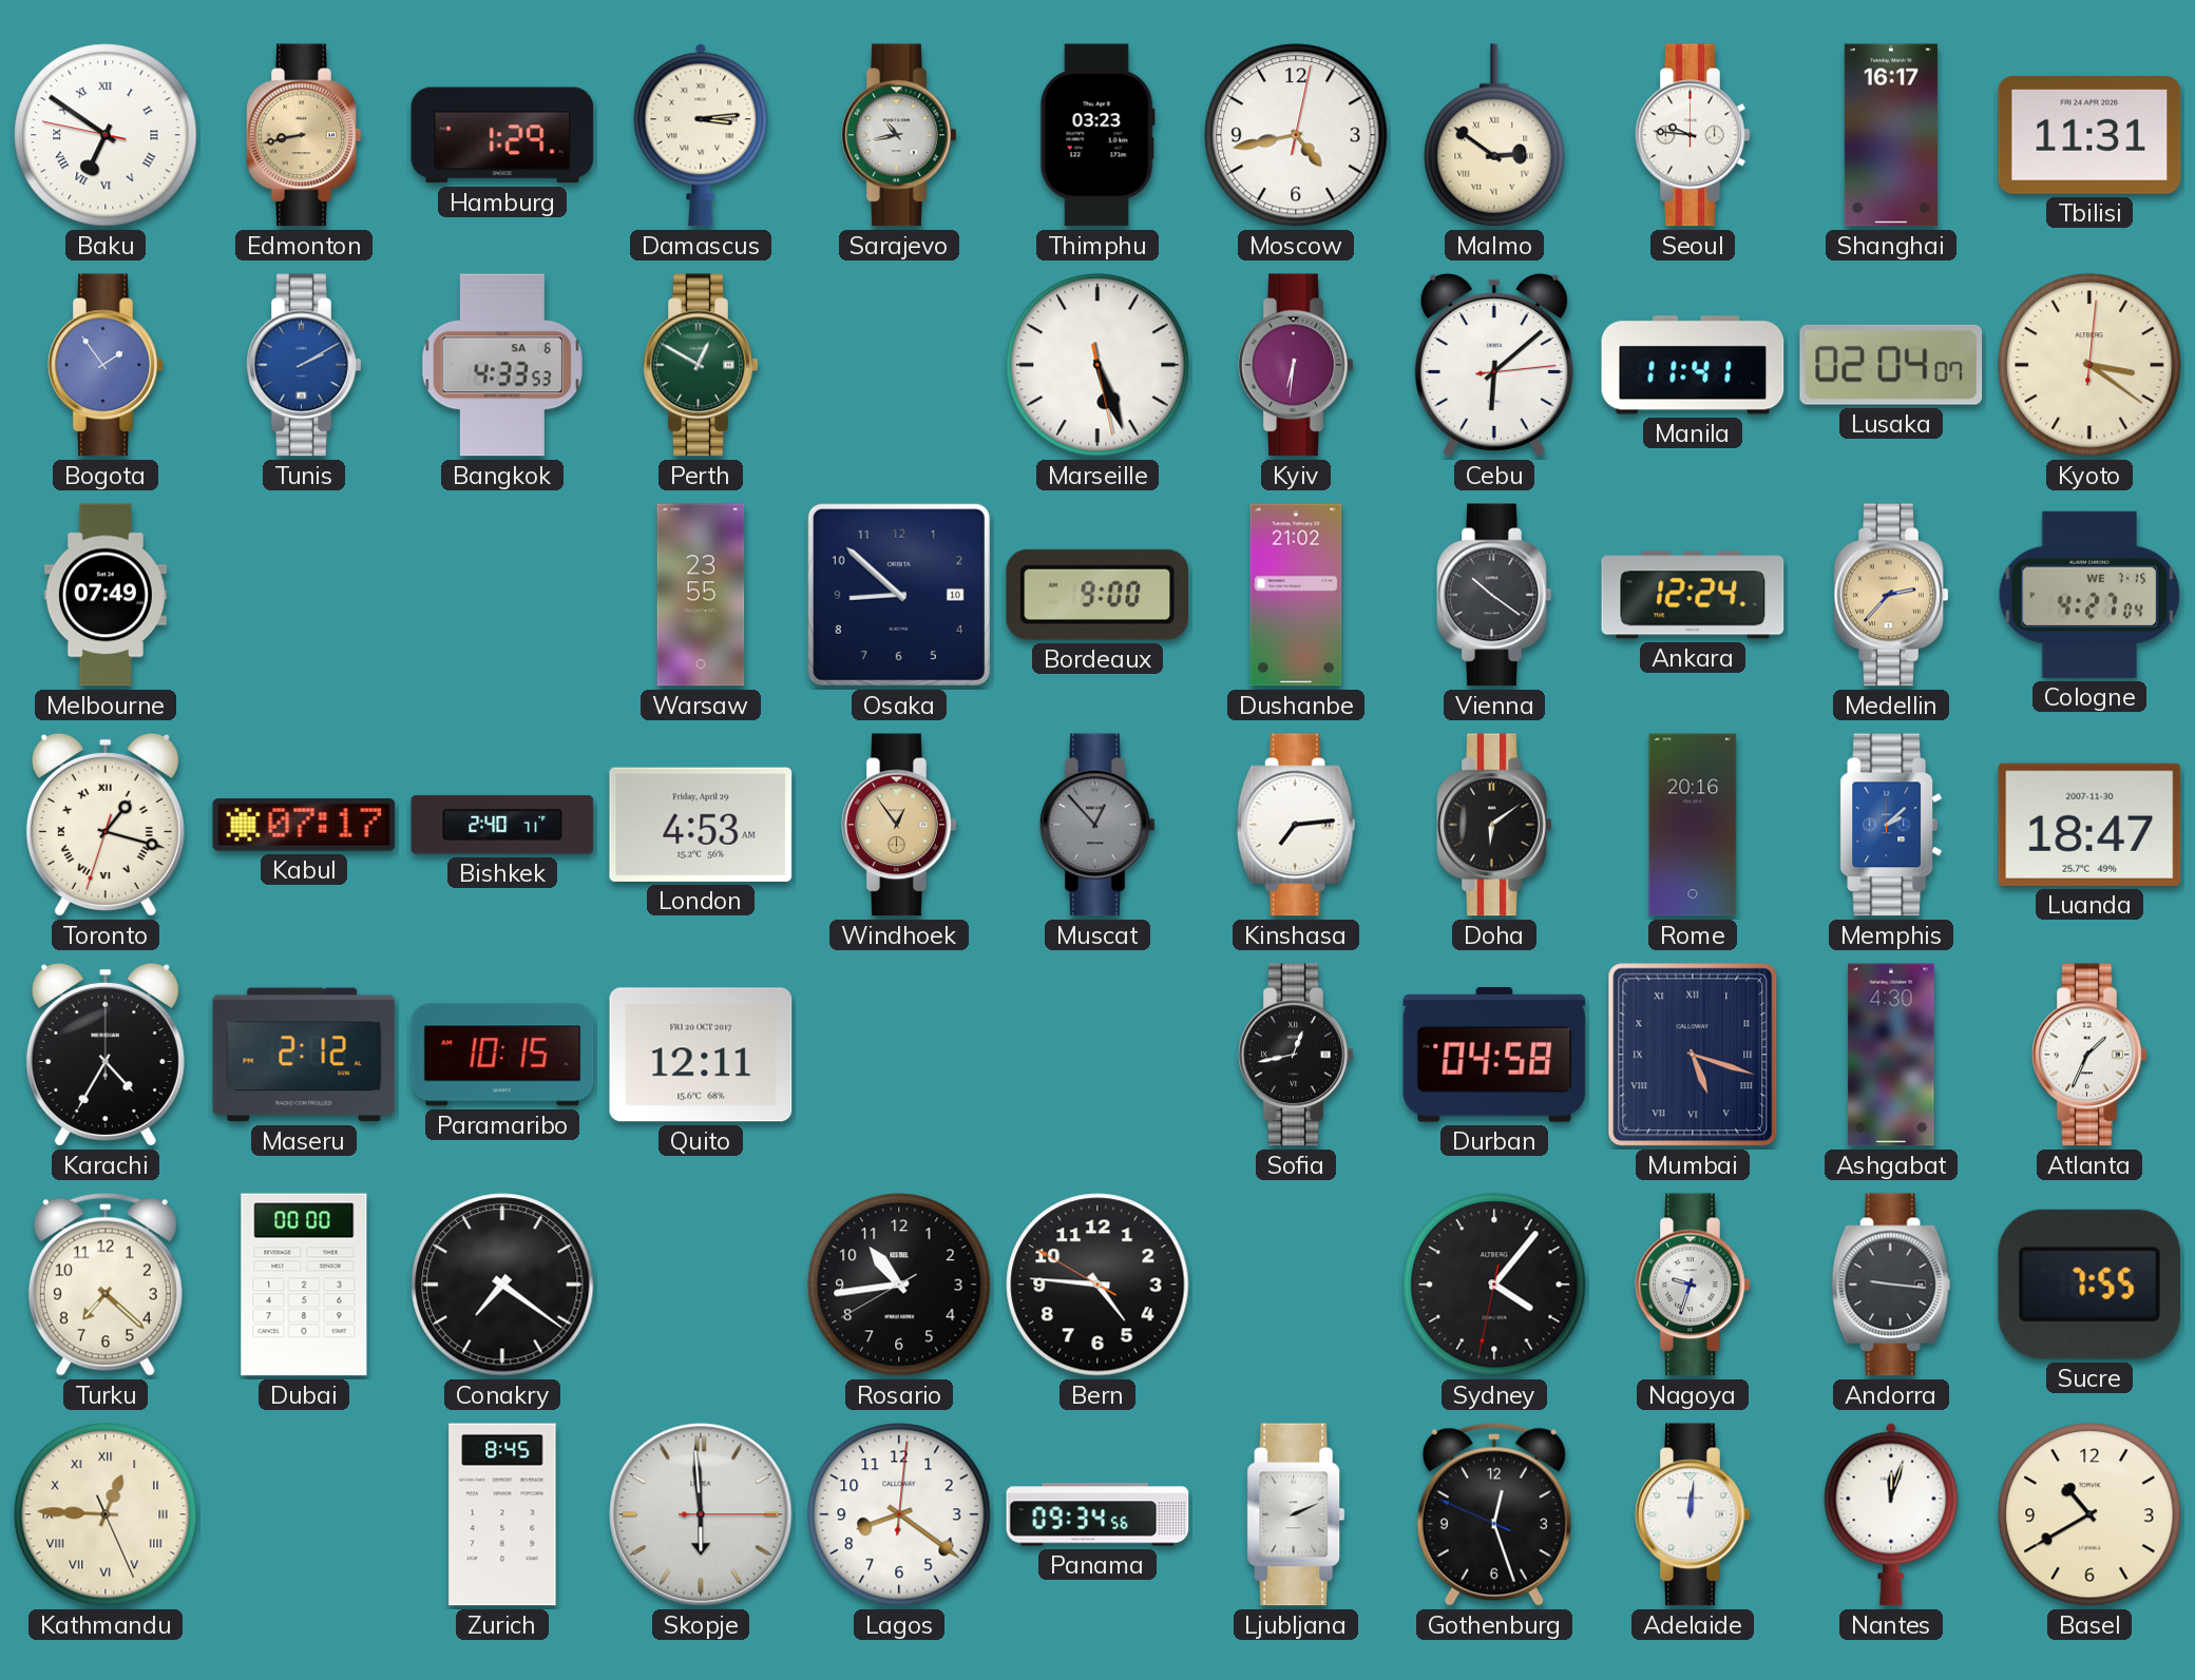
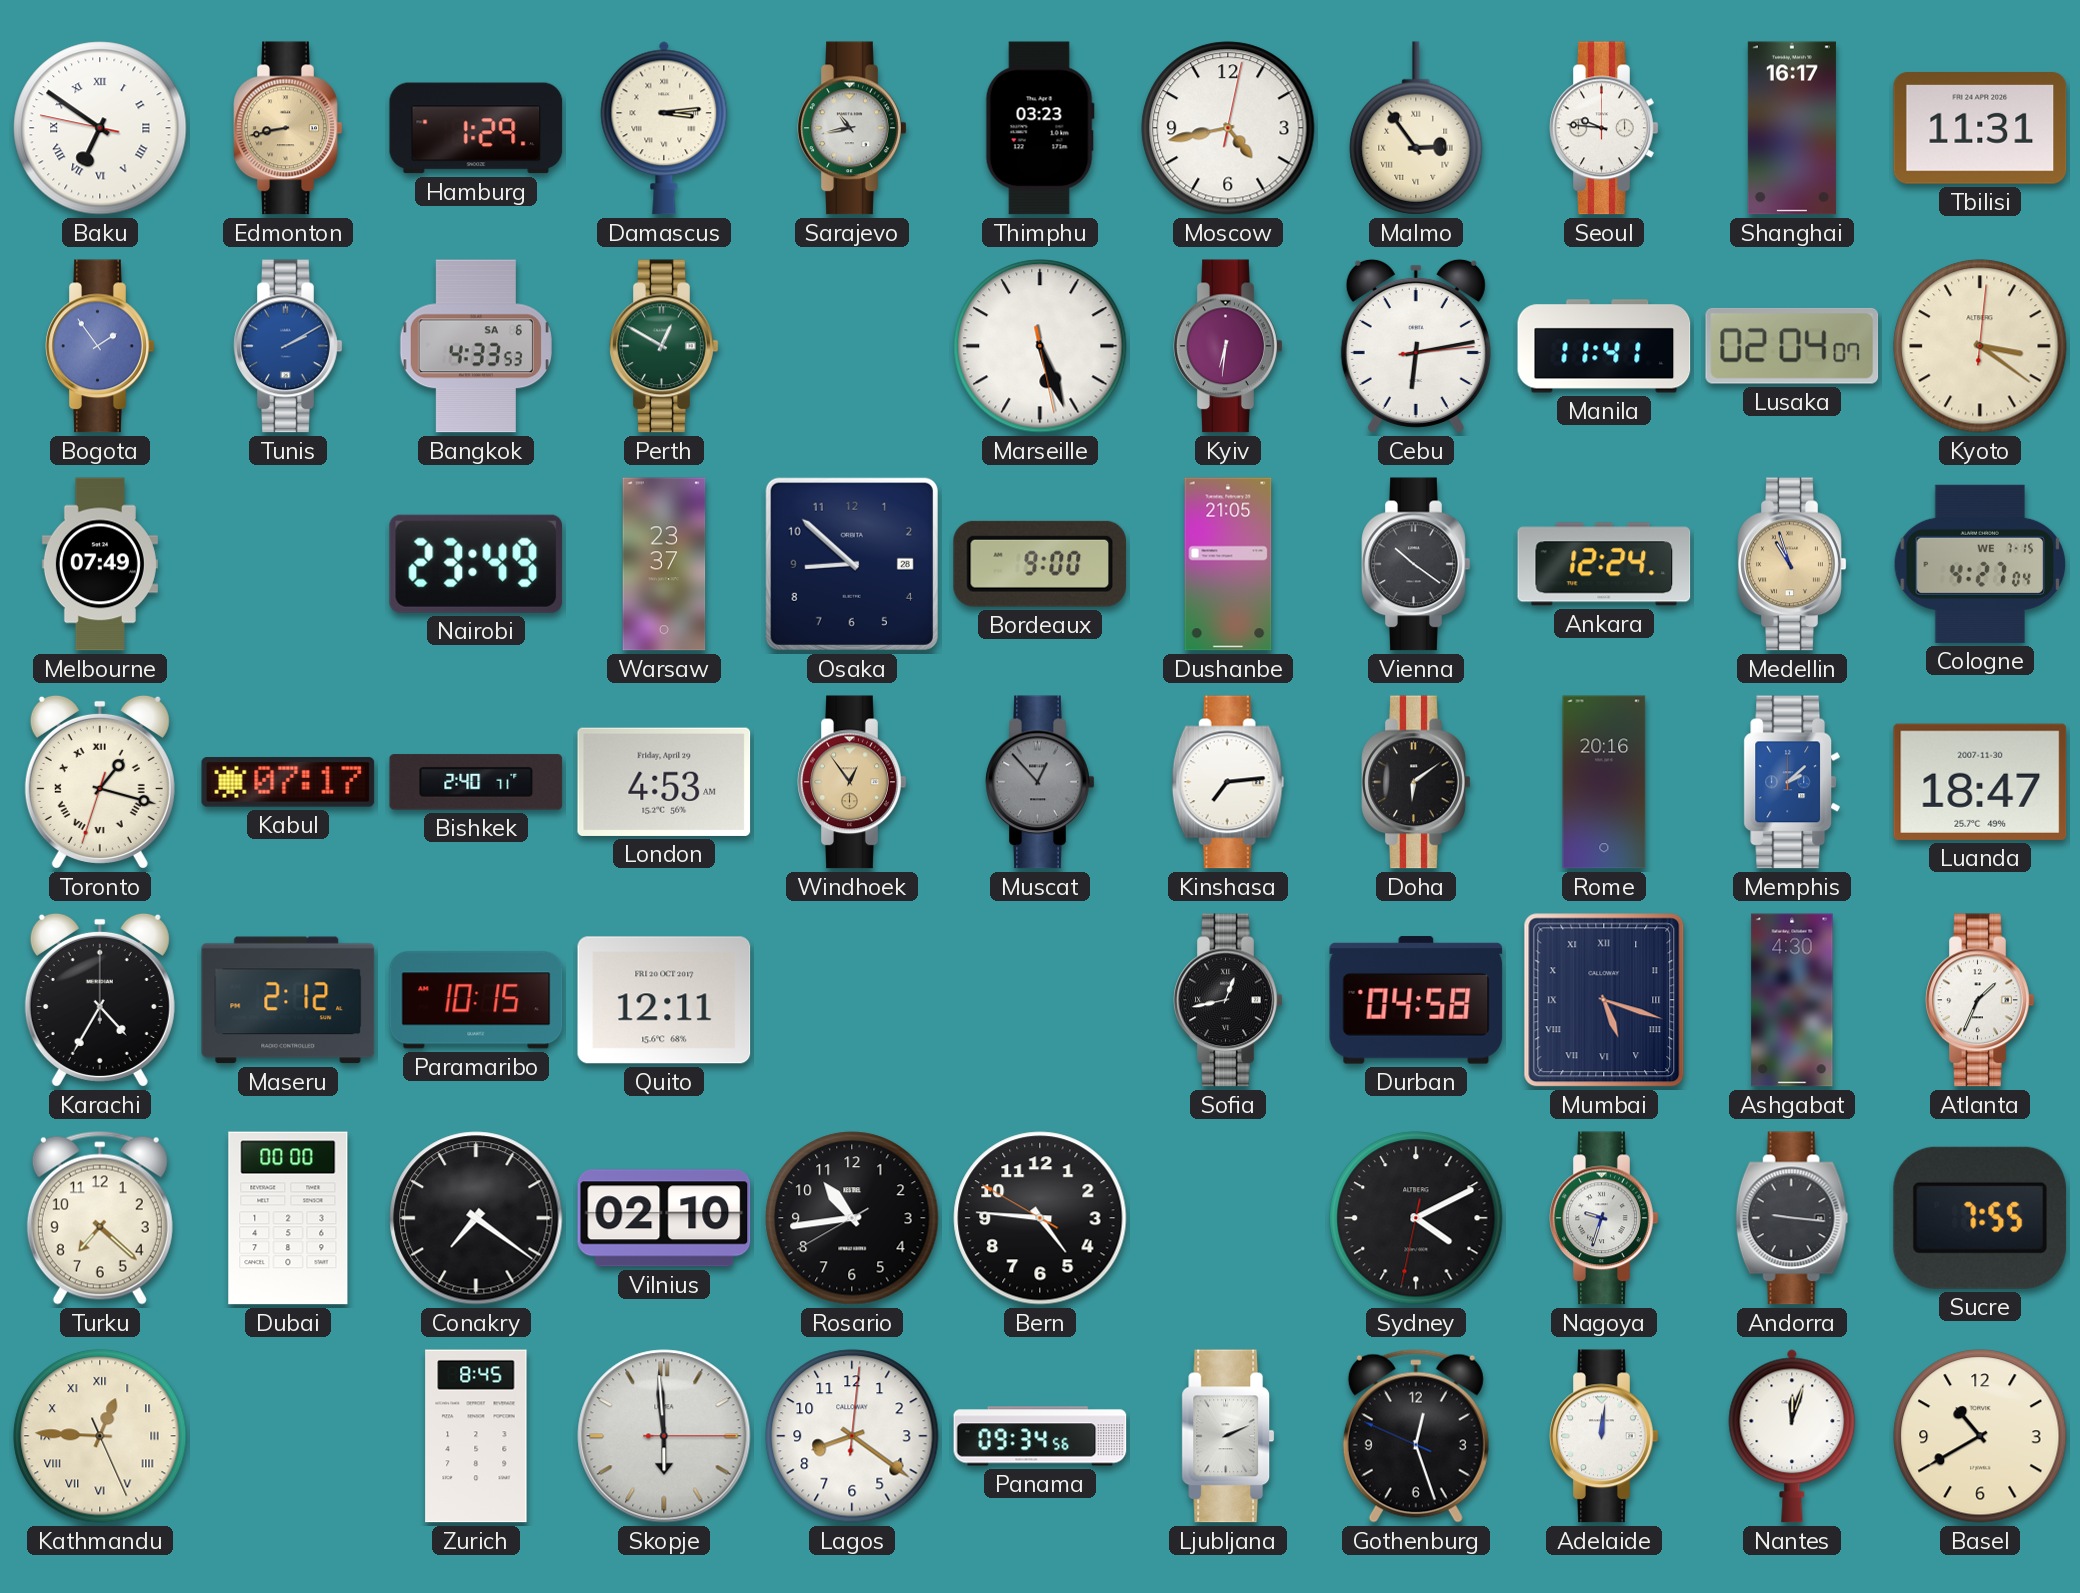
Malmo: 2:51 -> 2:54 (1416, 128)
Cebu: 6:08 -> 6:13 (1416, 346)
Nairobi: none -> 23:49 (476, 564)
Warsaw: 23:55 -> 23:37 (664, 564)
Osaka date: 10 -> 28 (852, 564)
Dushanbe: 21:02 -> 21:05 (1228, 564)
Medellin: 2:37 -> 10:57 (1792, 564)
Vilnius: none -> 02:10 (664, 1218)
Sydney: 4:06 -> 4:10 (1416, 1218)
